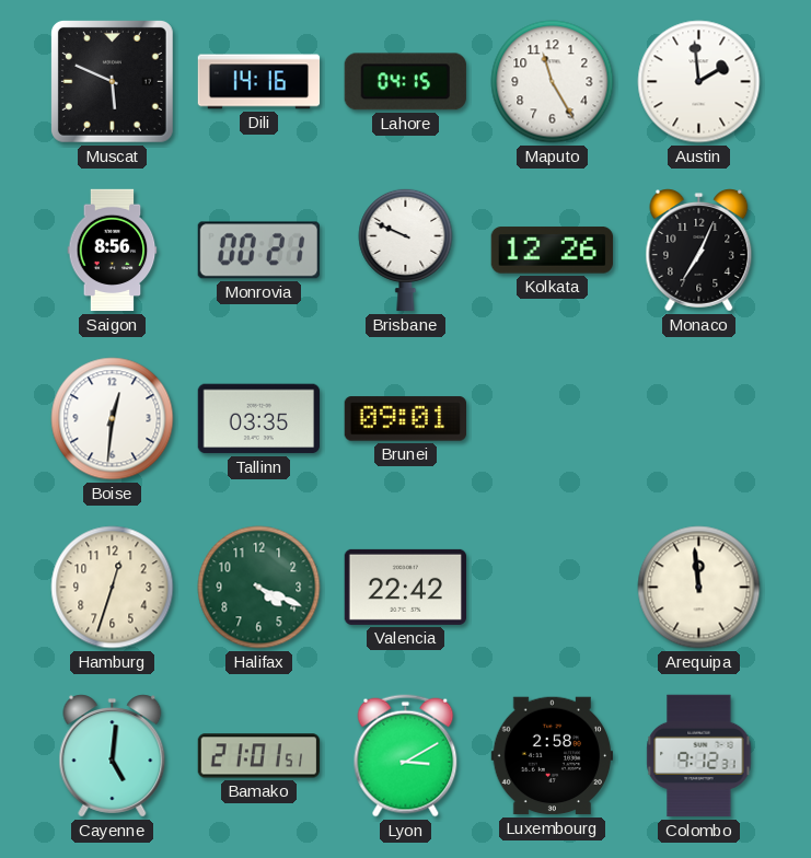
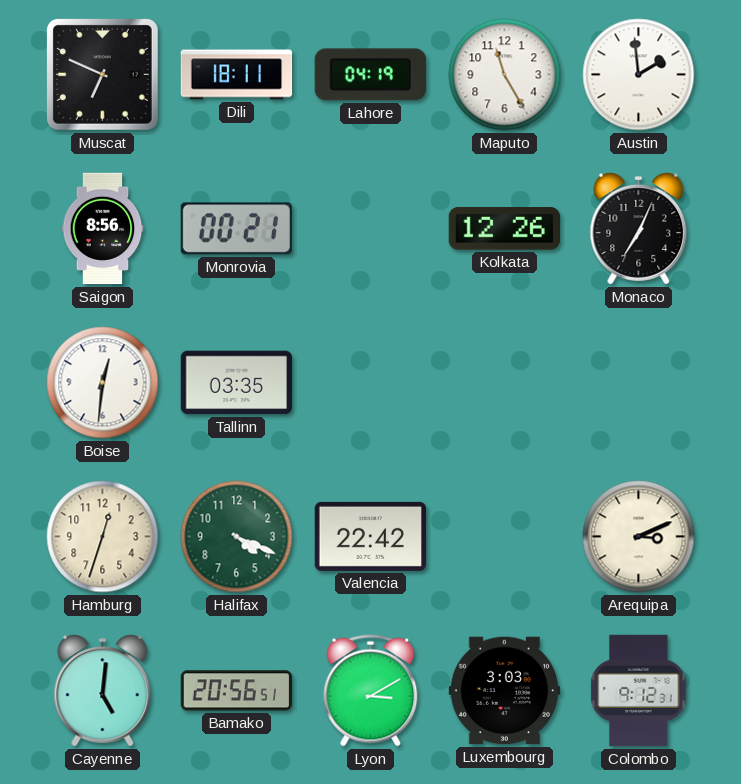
Muscat: 5:49 -> 6:49 (102, 74)
Dili: 14:16 -> 18:11 (237, 75)
Lahore: 04:15 -> 04:19 (370, 75)
Brisbane: 9:49 -> none (406, 250)
Brunei: 09:01 -> none (405, 419)
Arequipa: 11:59 -> 3:11 (639, 537)
Bamako: 21:01 -> 20:56 (237, 691)
Luxembourg: 2:58 -> 3:03 (504, 691)
